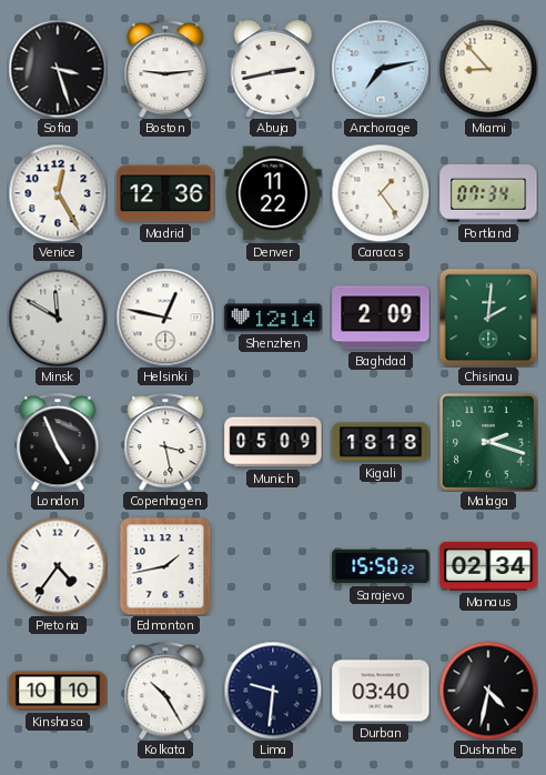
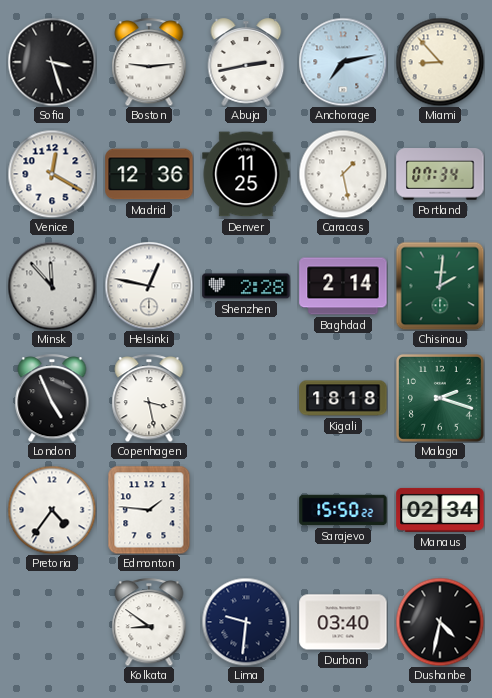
Venice: 12:25 -> 12:20 (52, 174)
Denver: 11:22 -> 11:25 (246, 174)
Caracas: 1:24 -> 1:28 (343, 174)
Minsk: 11:50 -> 11:53 (52, 286)
Shenzhen: 12:14 -> 2:28 (246, 286)
Baghdad: 2:09 -> 2:14 (343, 286)
Munich: 05:09 -> none (273, 442)
Edmonton: 1:43 -> 1:46 (149, 510)
Kinshasa: 10:10 -> none (58, 691)
Kolkata: 10:25 -> 8:51 (149, 622)
